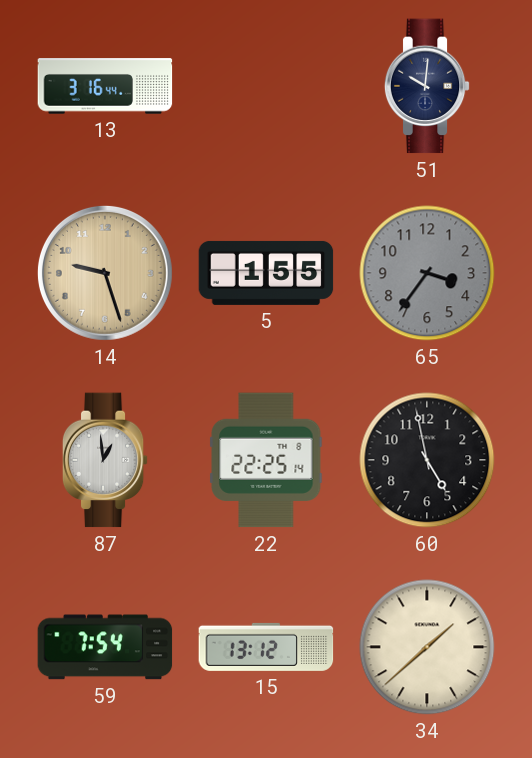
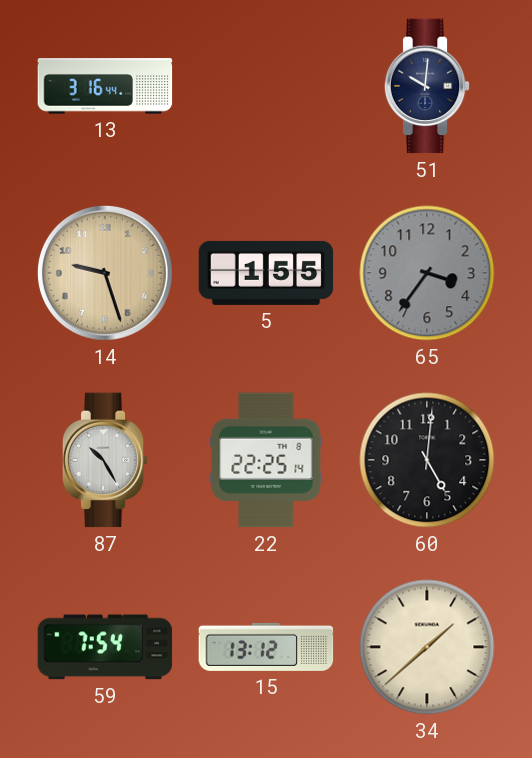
87: 12:59 -> 10:25 (105, 460)
60: 4:58 -> 5:01 (427, 460)
